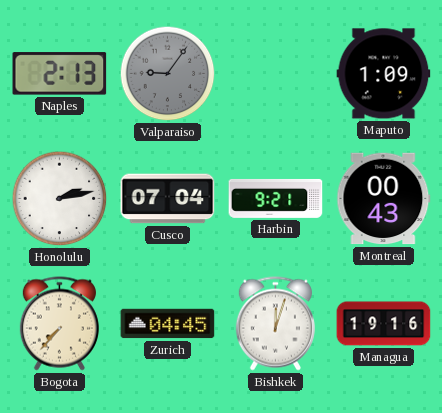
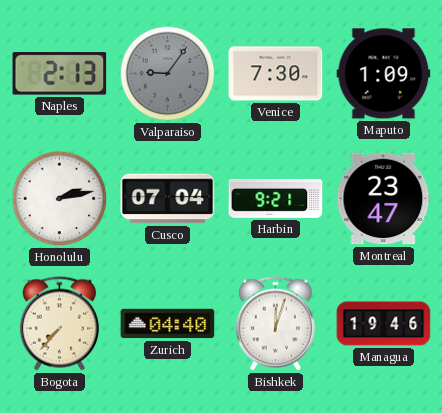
Venice: none -> 7:30 (276, 74)
Montreal: 00:43 -> 23:47 (384, 199)
Zurich: 04:45 -> 04:40 (168, 324)
Managua: 19:16 -> 19:46 (384, 324)
